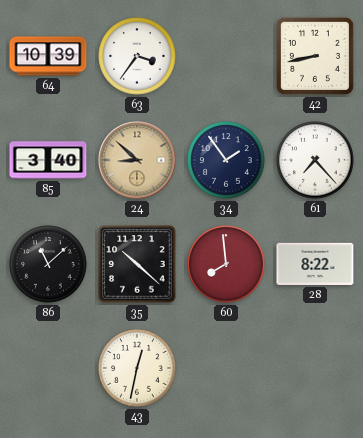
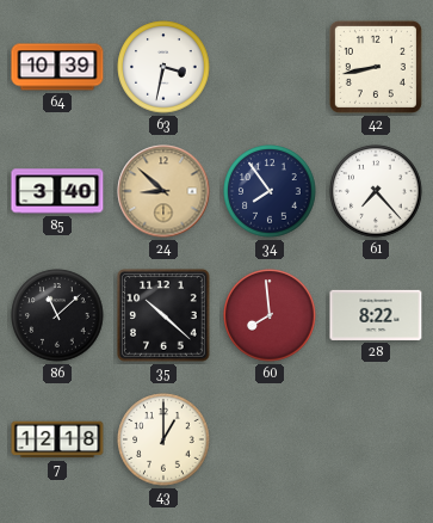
63: 3:36 -> 3:32 (163, 67)
34: 1:54 -> 7:54 (270, 191)
7: none -> 12:18 (57, 439)
43: 12:32 -> 1:00 (163, 439)
